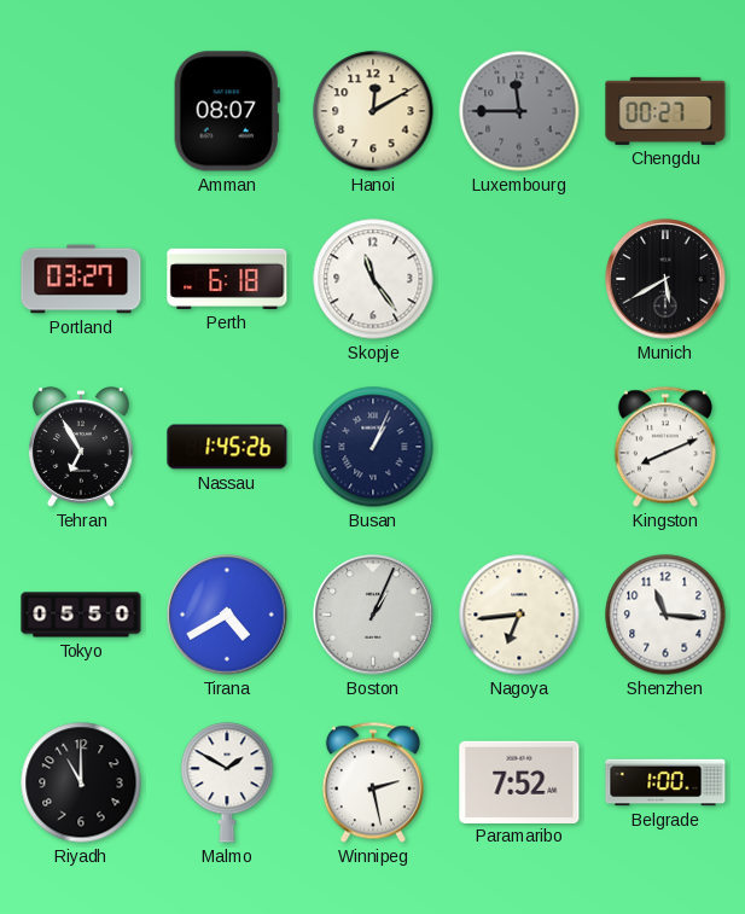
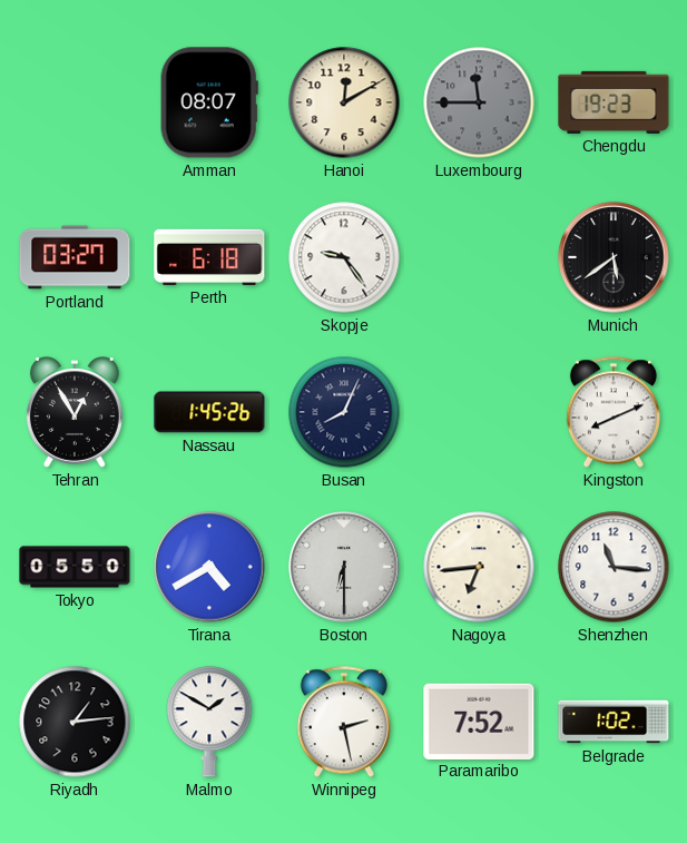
Chengdu: 00:27 -> 19:23 (614, 102)
Skopje: 11:24 -> 9:24 (344, 257)
Munich: 5:40 -> 5:39 (614, 257)
Tehran: 6:55 -> 12:55 (75, 412)
Busan: 1:04 -> 8:04 (344, 412)
Boston: 1:04 -> 6:30 (344, 567)
Riyadh: 11:00 -> 1:14 (75, 722)
Belgrade: 1:00 -> 1:02 (614, 722)
